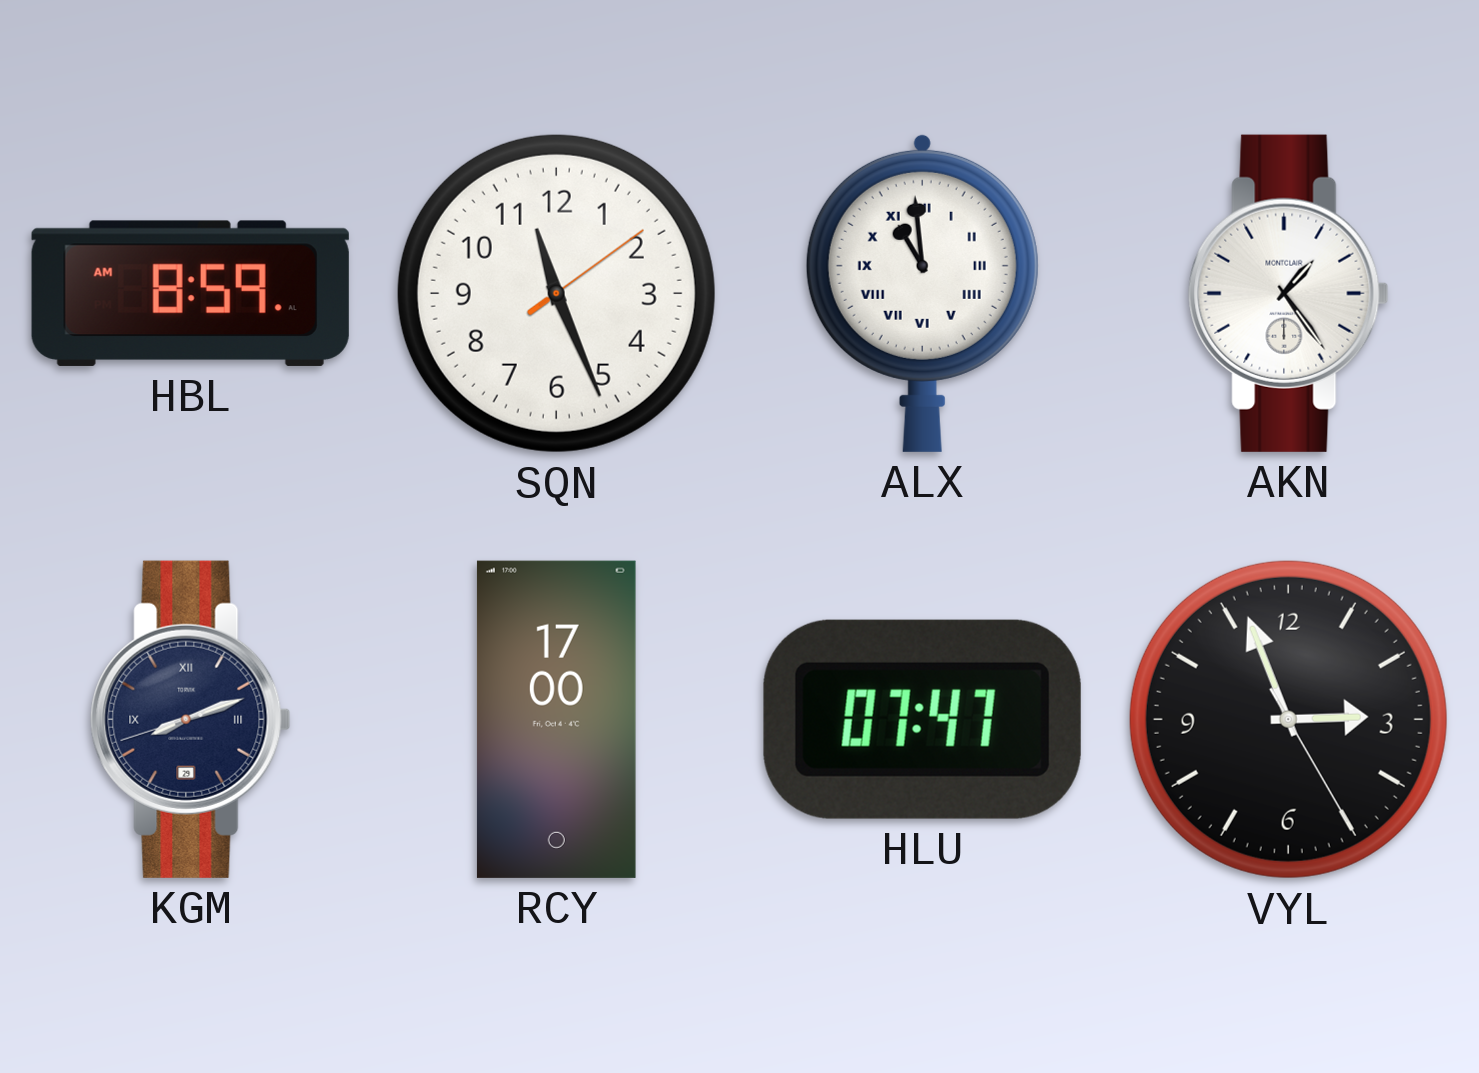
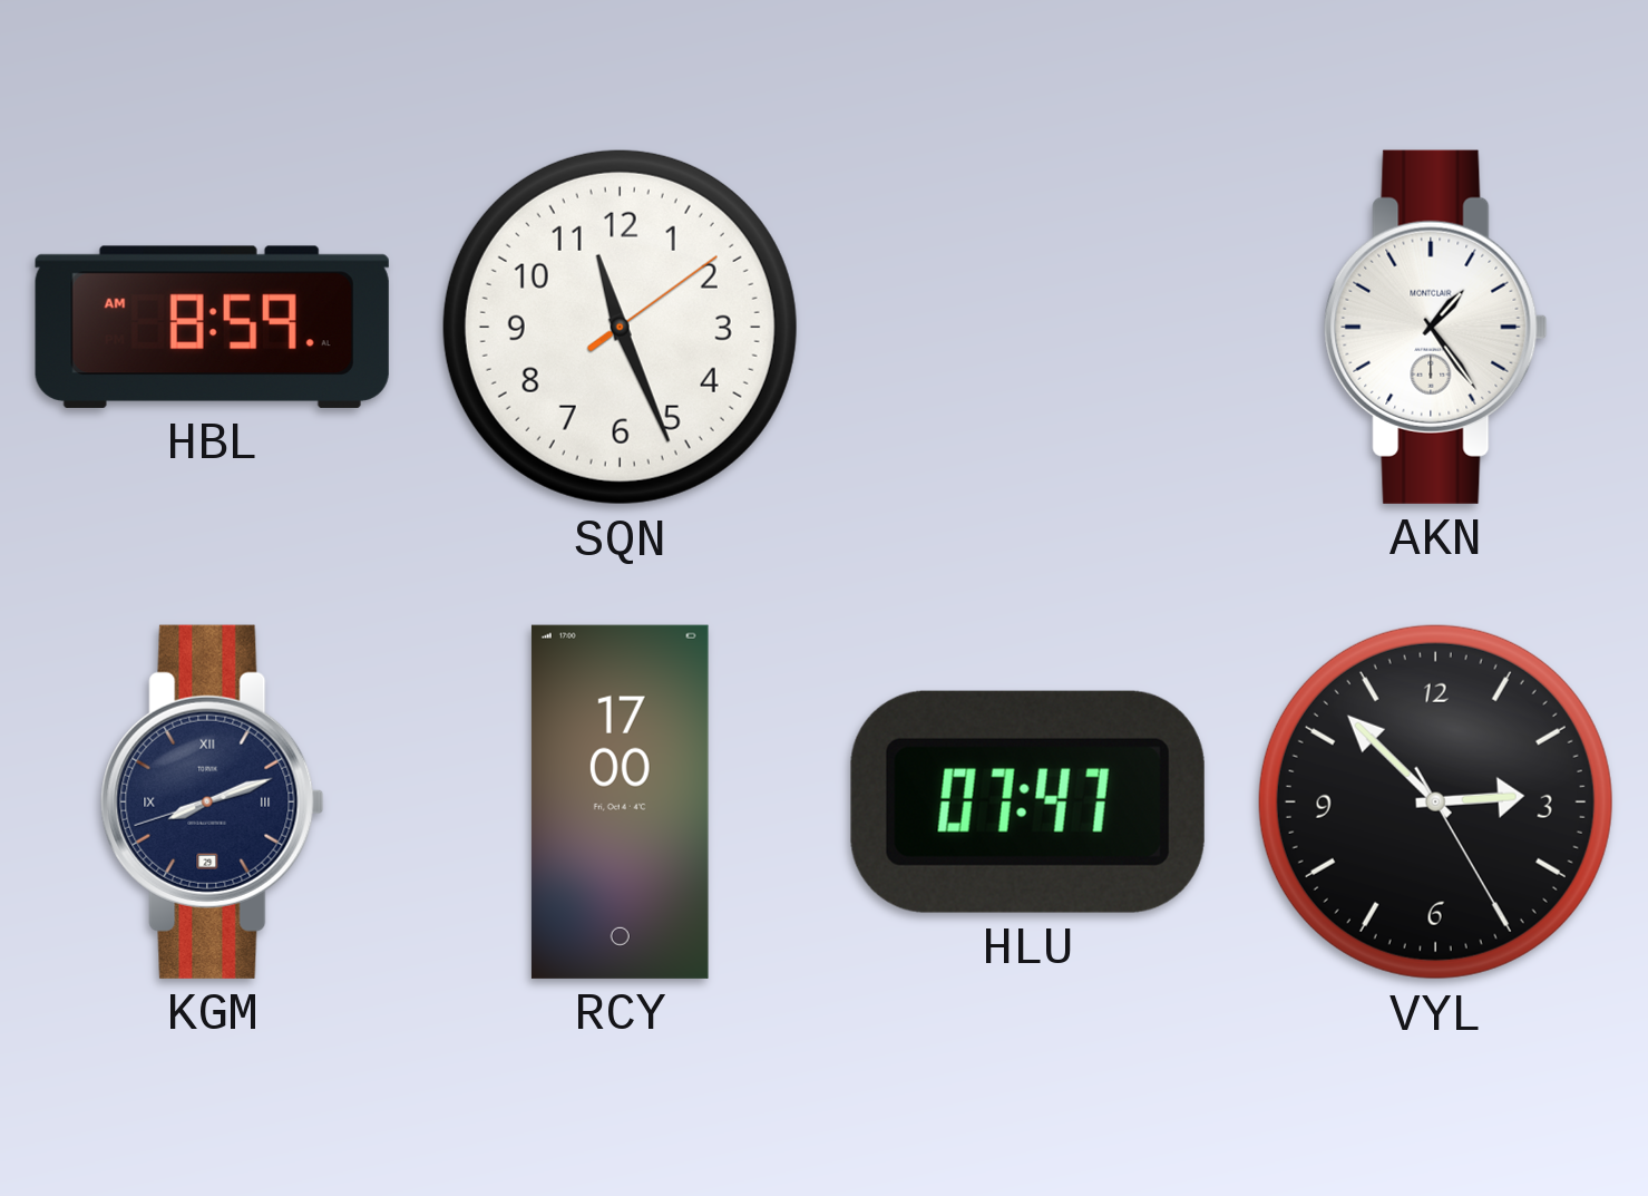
ALX: 10:59 -> none (922, 293)
VYL: 2:56 -> 2:52 (1435, 801)
